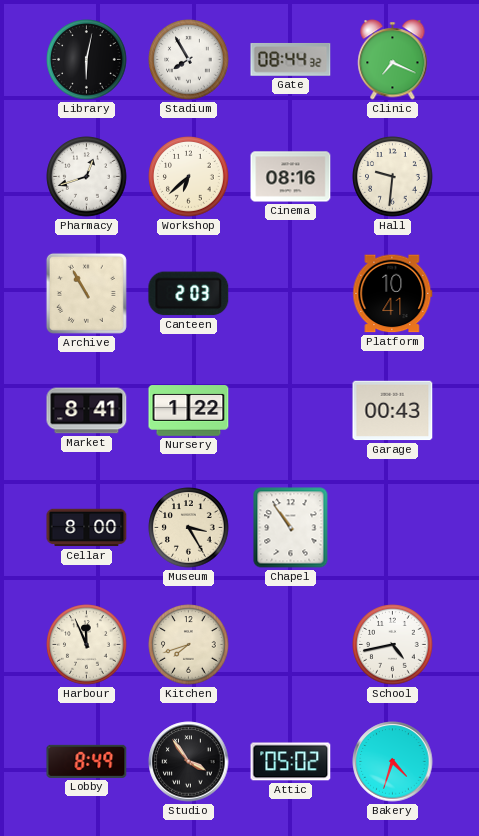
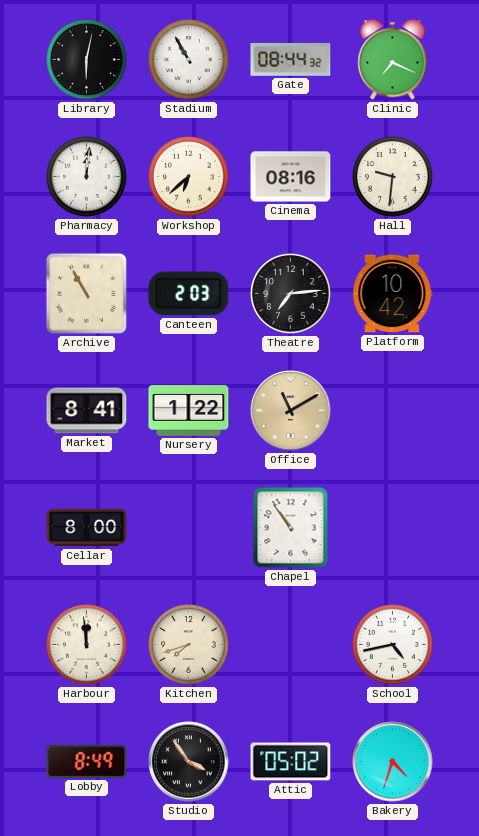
Stadium: 7:55 -> 10:55 (189, 60)
Pharmacy: 12:42 -> 12:01 (87, 177)
Theatre: none -> 7:14 (291, 294)
Platform: 10:41 -> 10:42 (393, 294)
Office: none -> 11:10 (291, 411)
Garage: 00:43 -> none (393, 411)
Museum: 3:25 -> none (189, 528)
Harbour: 11:56 -> 11:59 (87, 645)
